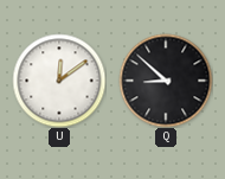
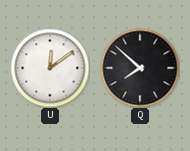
Q: 8:52 -> 7:52 (140, 68)
